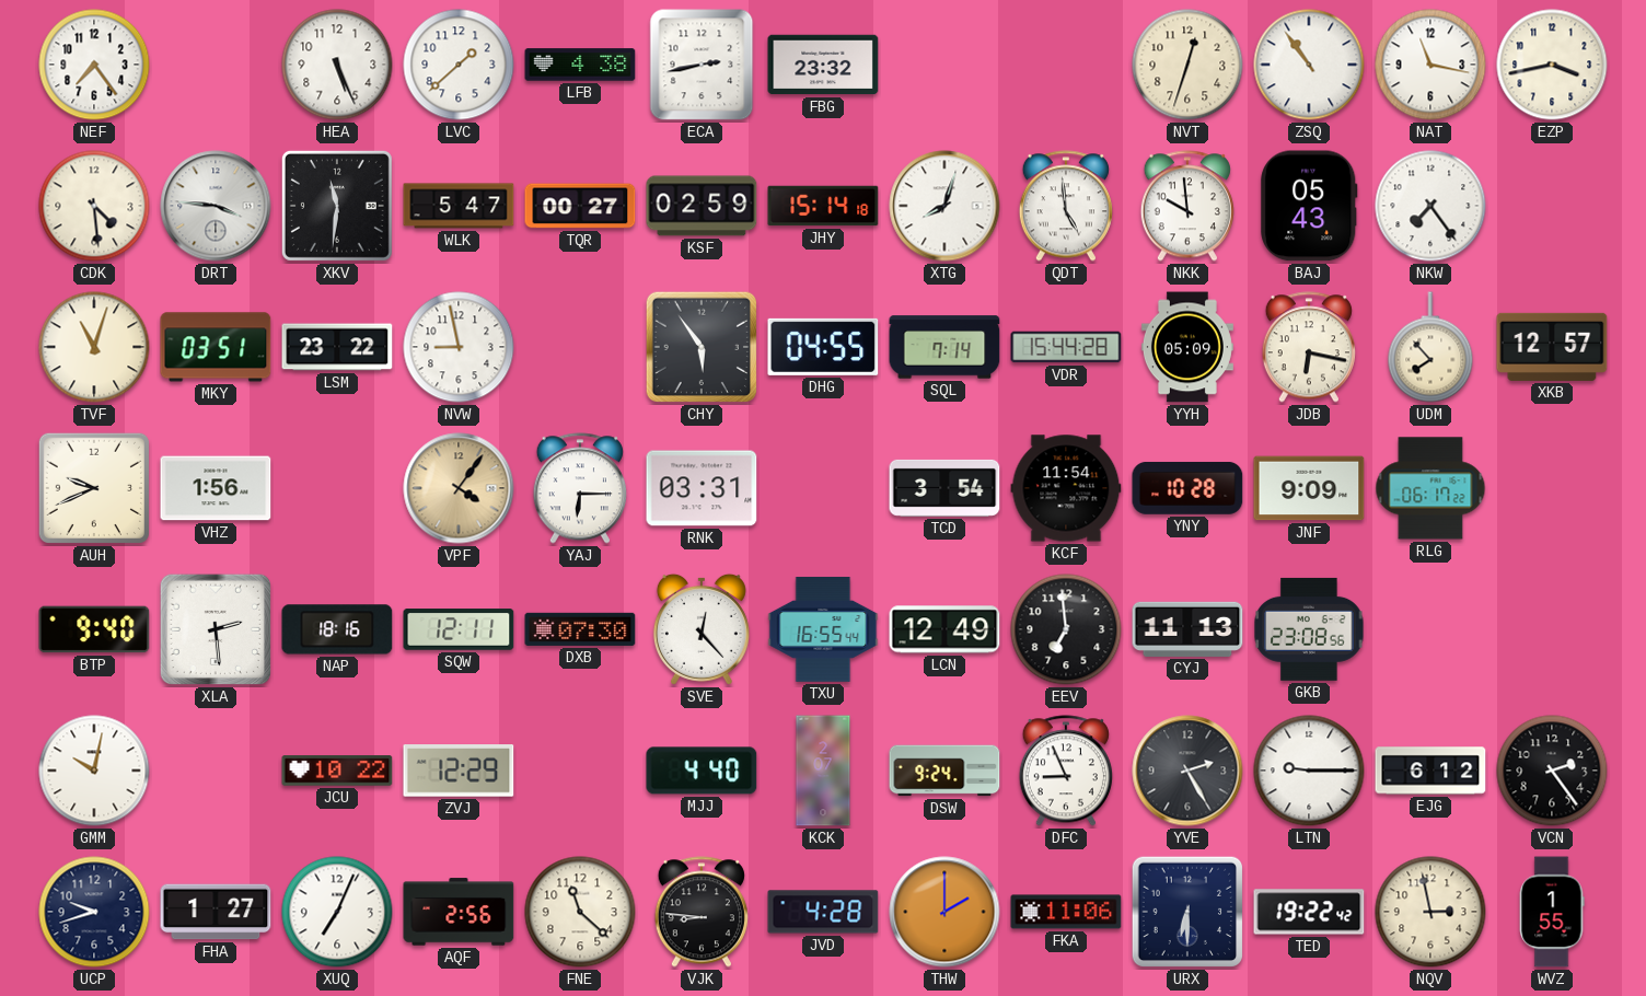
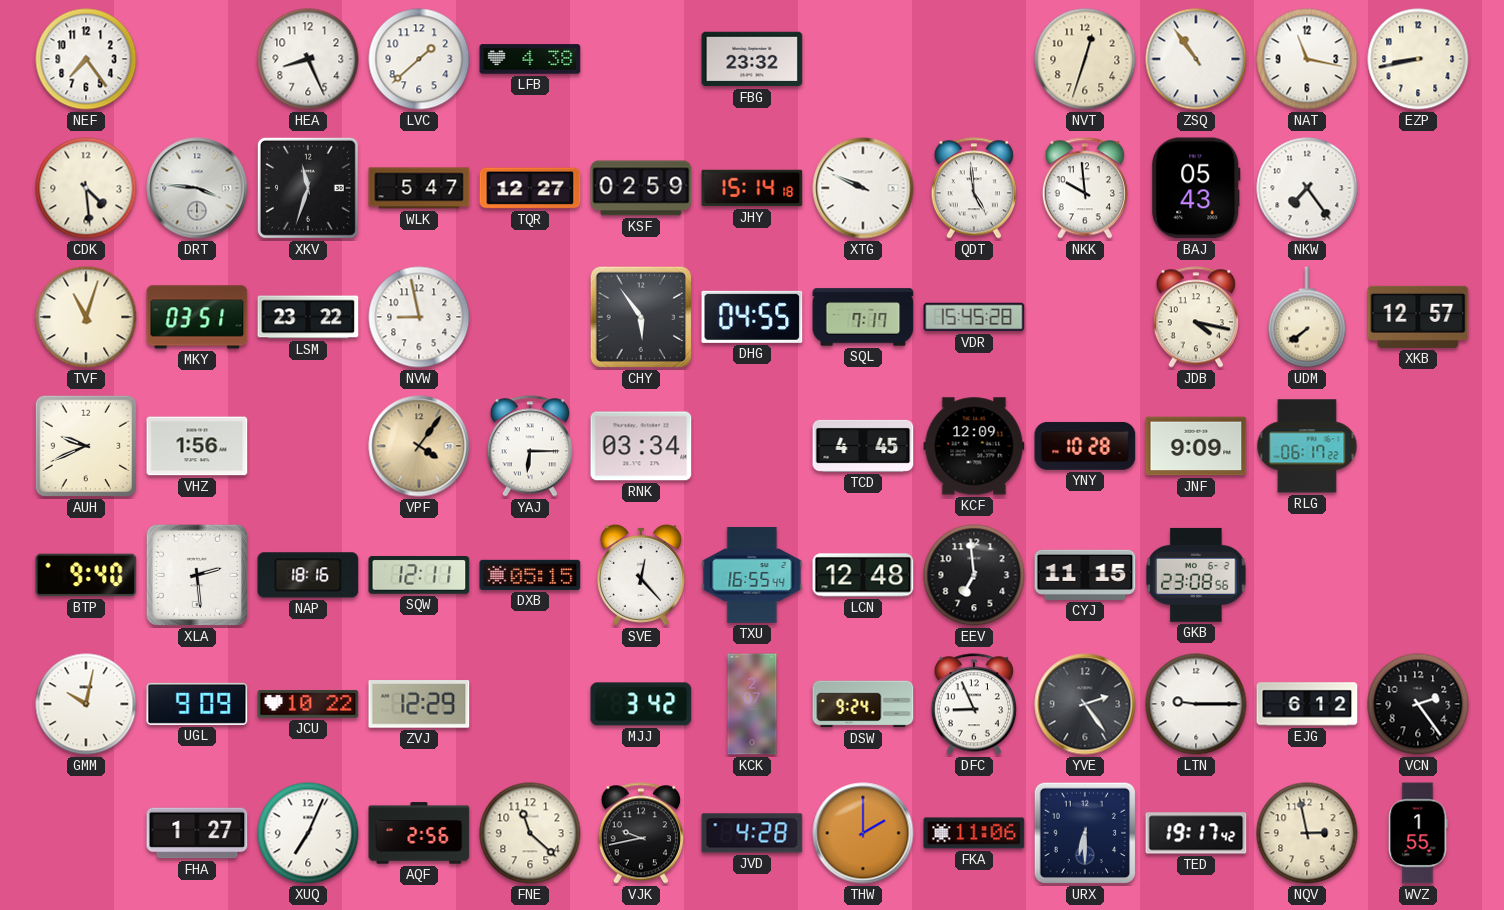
HEA: 5:26 -> 8:26 (308, 59)
ECA: 2:43 -> none (702, 65)
EZP: 3:43 -> 8:43 (1418, 59)
XKV: 11:31 -> 11:33 (308, 188)
TQR: 00:27 -> 12:27 (530, 188)
XTG: 8:03 -> 9:49 (863, 188)
SQL: 7:14 -> 7:17 (863, 317)
VDR: 15:44 -> 15:45 (974, 317)
YYH: 05:09 -> none (1187, 347)
JDB: 6:17 -> 4:17 (1196, 317)
UDM: 7:53 -> 7:39 (1307, 317)
RNK: 03:31 -> 03:34 (641, 446)
TCD: 3:54 -> 4:45 (863, 446)
KCF: 11:54 -> 12:09 (974, 446)
DXB: 07:30 -> 05:15 (530, 575)
LCN: 12:49 -> 12:48 (863, 575)
CYJ: 11:13 -> 11:15 (1085, 575)
UGL: none -> 9:09 (197, 704)
MJJ: 4:40 -> 3:42 (641, 704)
YVE: 2:25 -> 2:24 (1085, 704)
UCP: 9:42 -> none (94, 912)
VJK: 8:46 -> 9:43 (641, 833)
TED: 19:22 -> 19:17 (1196, 833)
